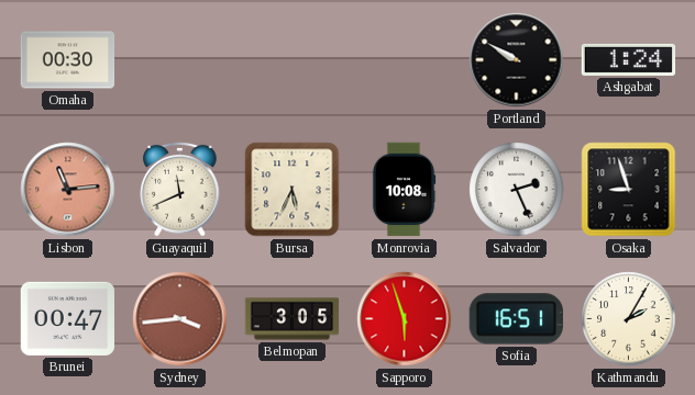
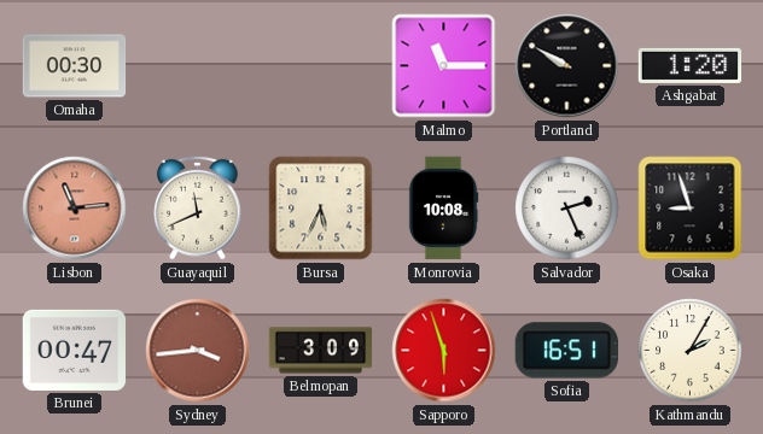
Malmo: none -> 11:15 (444, 66)
Ashgabat: 1:24 -> 1:20 (691, 65)
Belmopan: 3:05 -> 3:09 (321, 351)
